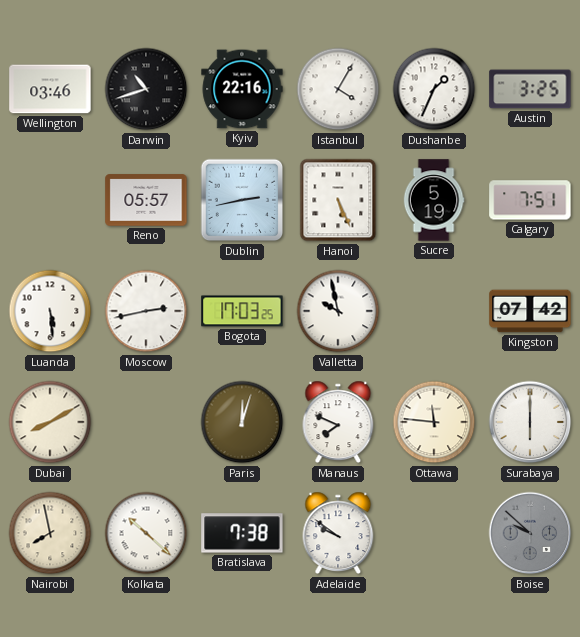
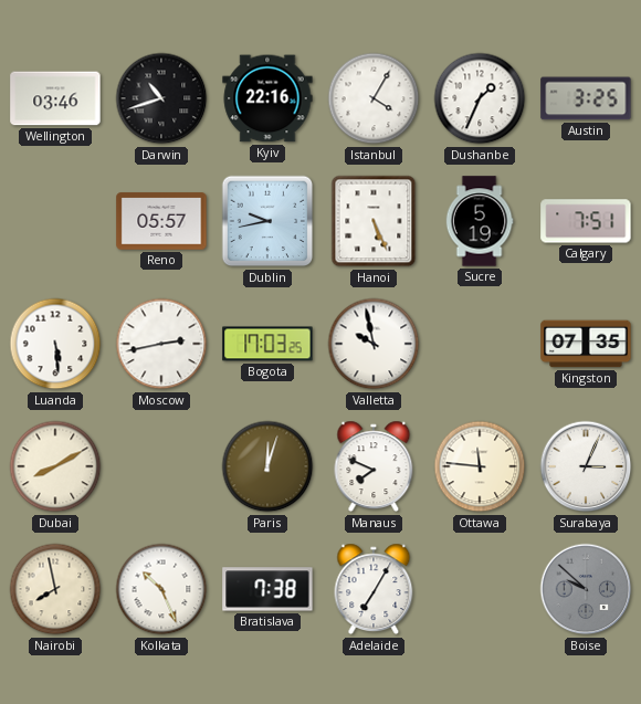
Dublin: 2:43 -> 9:43 (267, 221)
Kingston: 07:42 -> 07:35 (586, 344)
Surabaya: 6:00 -> 3:04 (586, 466)
Kolkata: 10:22 -> 10:26 (161, 589)
Adelaide: 9:51 -> 7:05 (374, 589)
